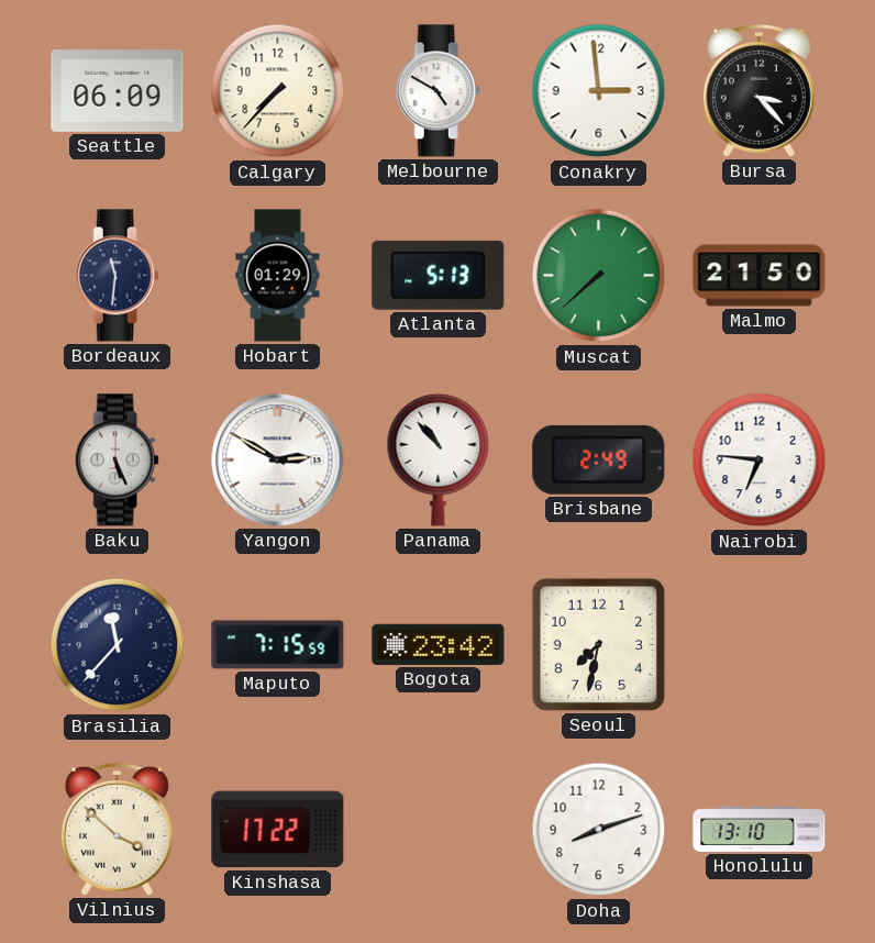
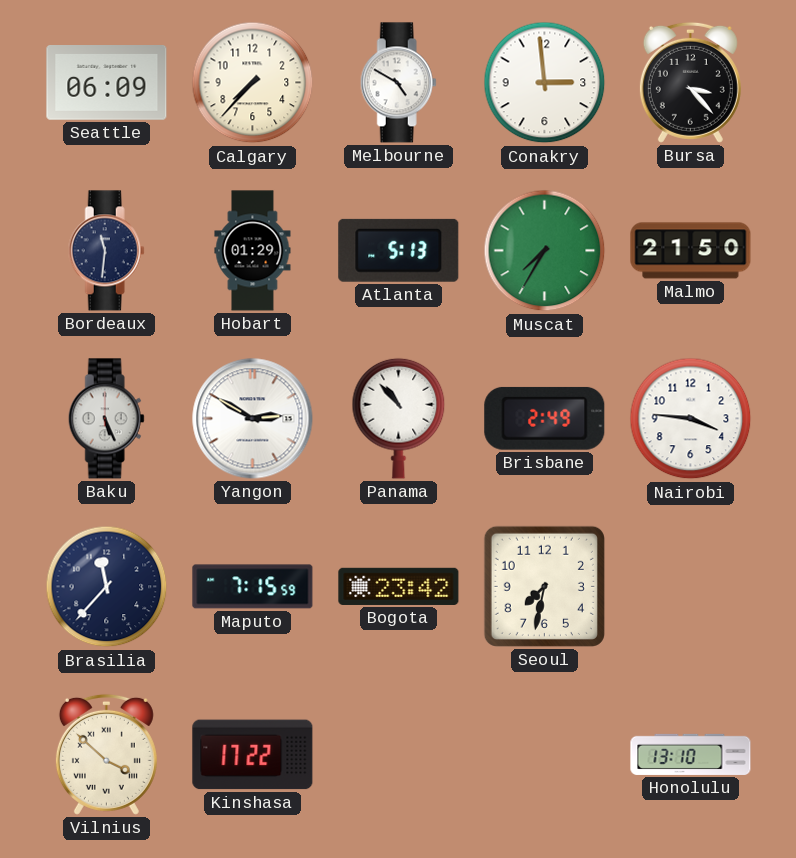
Muscat: 7:38 -> 7:35 (545, 251)
Nairobi: 6:46 -> 3:46 (691, 419)
Doha: 8:12 -> none (599, 830)
